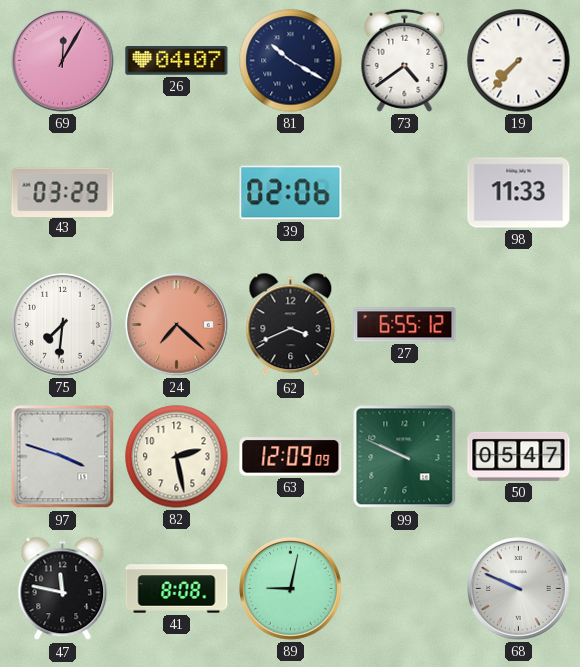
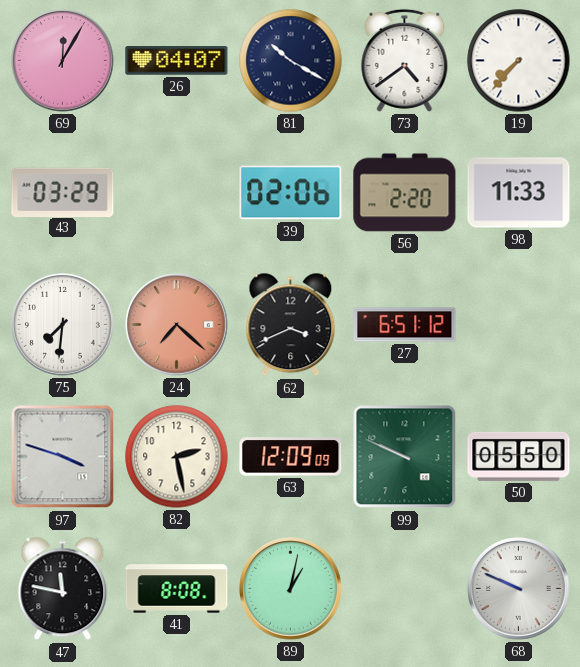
56: none -> 2:20 (405, 193)
27: 6:55 -> 6:51 (405, 325)
50: 05:47 -> 05:50 (519, 456)
89: 9:02 -> 1:02 (291, 589)
